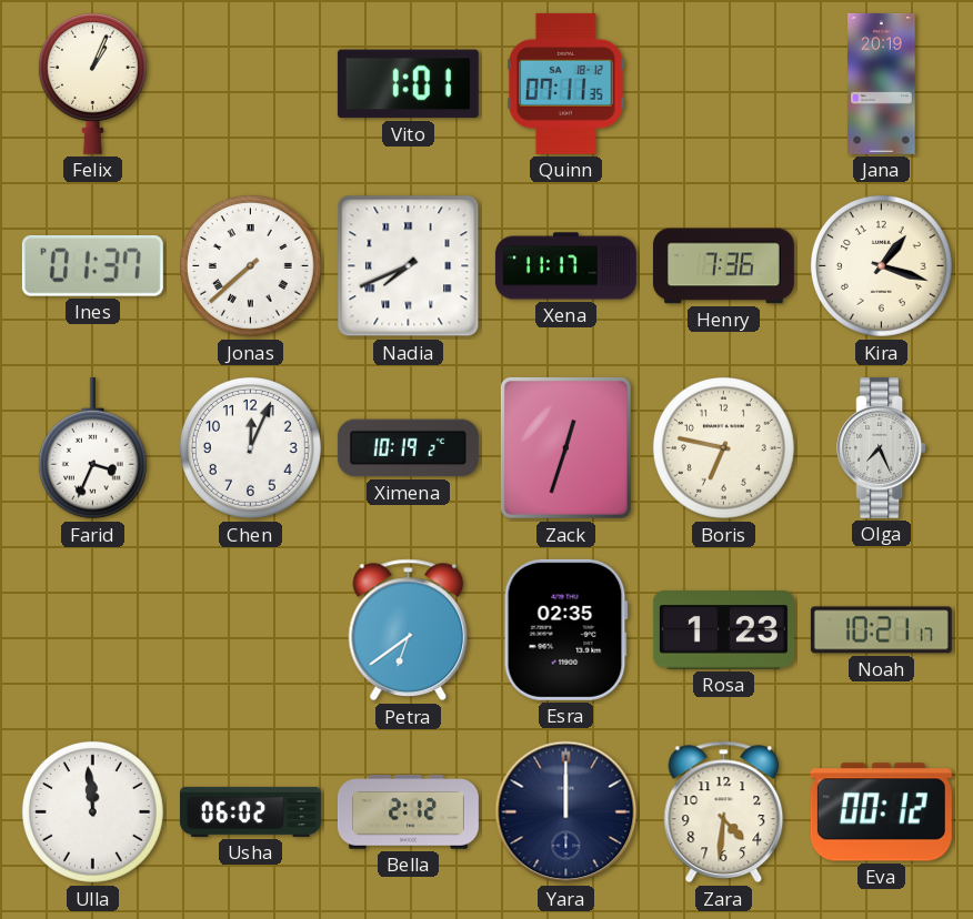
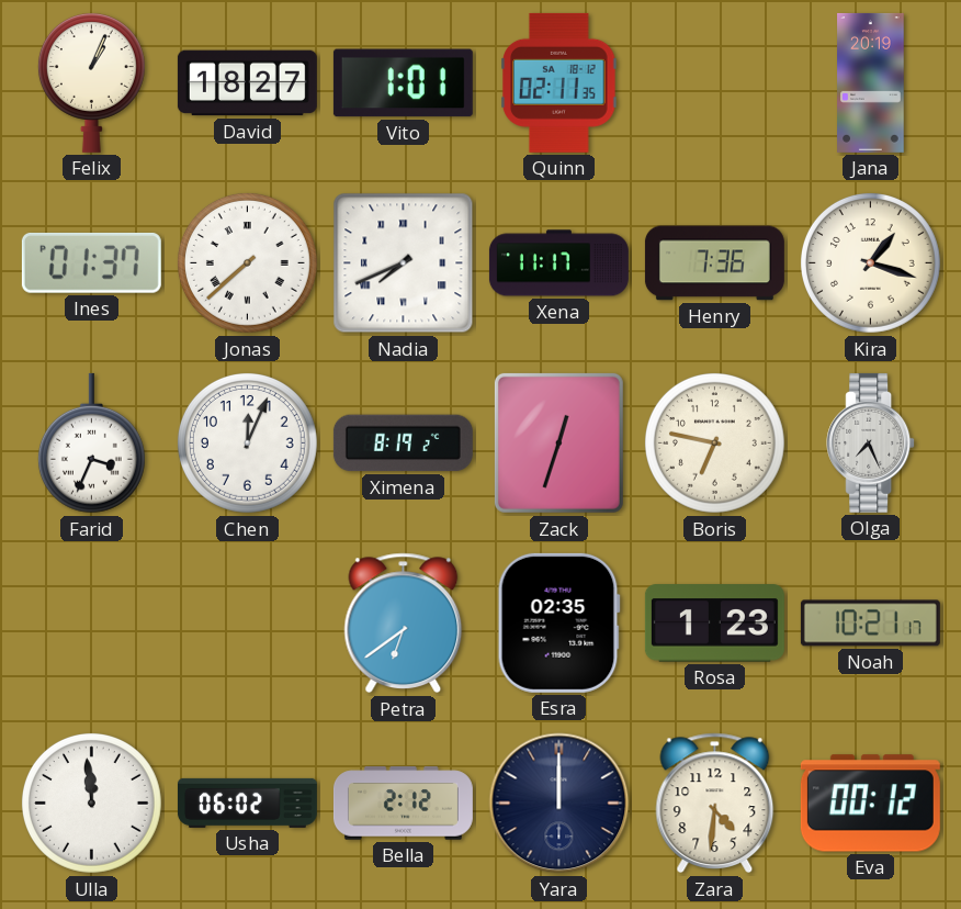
David: none -> 18:27 (247, 83)
Quinn: 07:11 -> 02:11 (559, 82)
Ximena: 10:19 -> 8:19 (403, 444)
